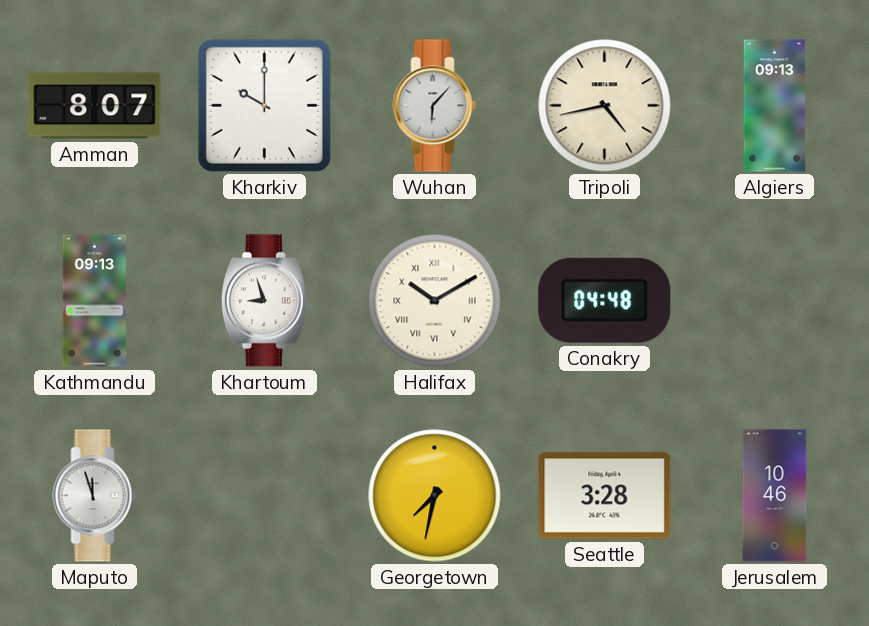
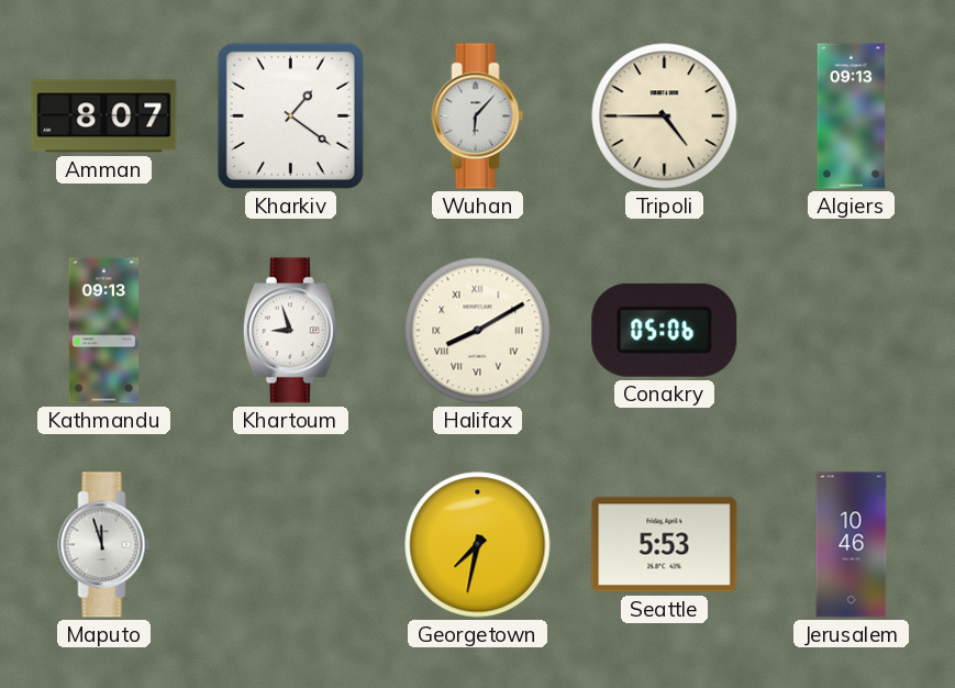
Kharkiv: 10:00 -> 1:21 (290, 115)
Tripoli: 4:43 -> 4:45 (665, 116)
Halifax: 10:10 -> 8:10 (478, 331)
Conakry: 04:48 -> 05:06 (665, 330)
Seattle: 3:28 -> 5:53 (665, 545)
